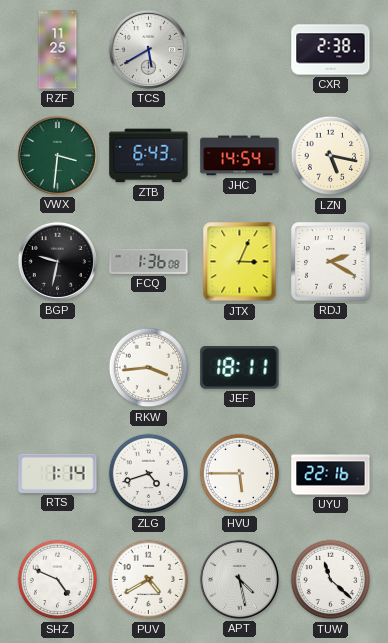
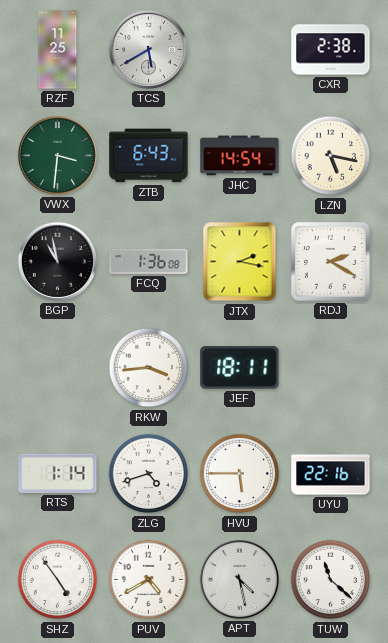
BGP: 9:32 -> 10:58 (57, 261)
JTX: 3:04 -> 2:17 (240, 262)
SHZ: 4:49 -> 4:54 (58, 580)
